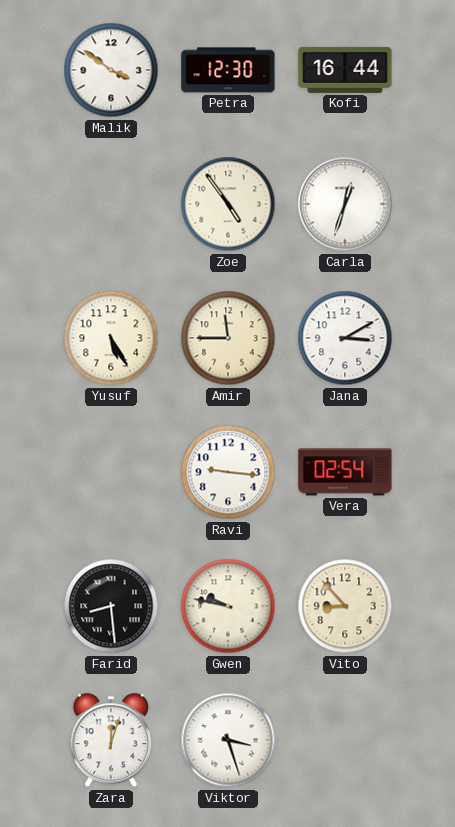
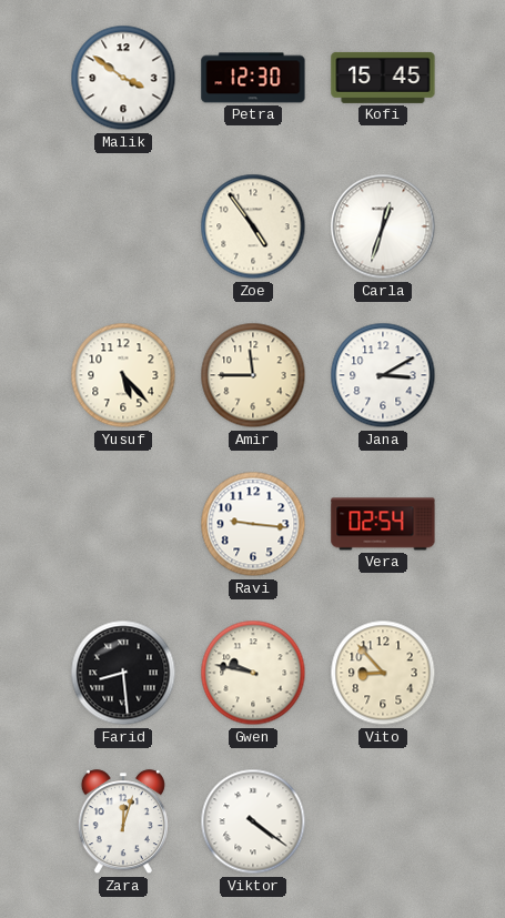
Kofi: 16:44 -> 15:45 (383, 78)
Yusuf: 5:25 -> 5:23 (123, 375)
Viktor: 3:27 -> 4:21 (253, 821)
